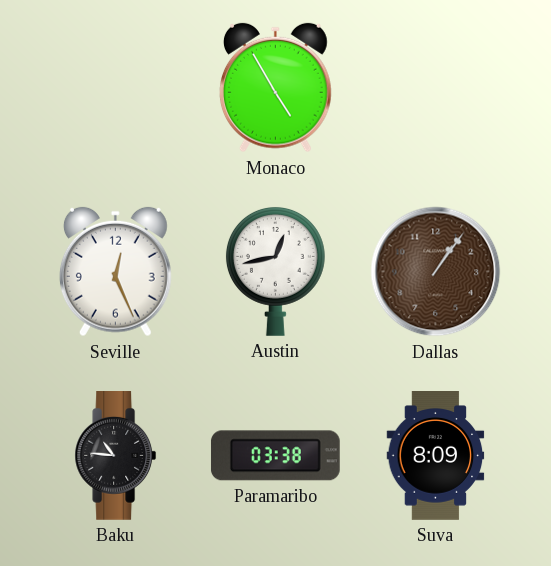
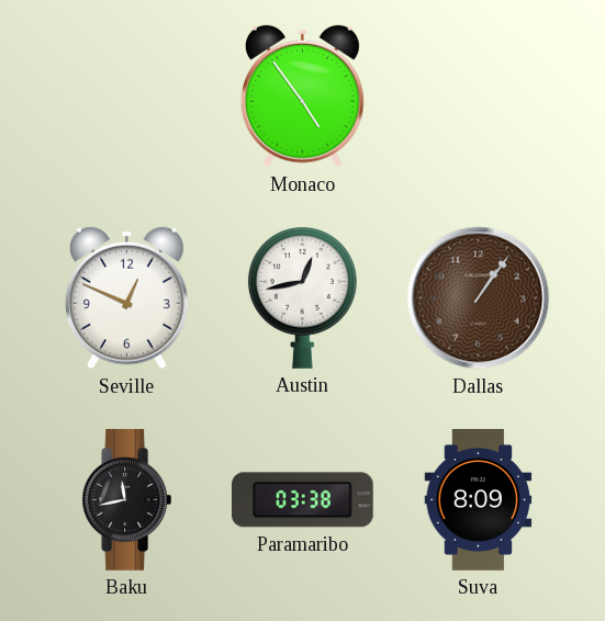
Monaco: 4:55 -> 4:54 (302, 97)
Seville: 12:26 -> 12:49 (126, 298)
Baku: 10:46 -> 11:43 (127, 500)
